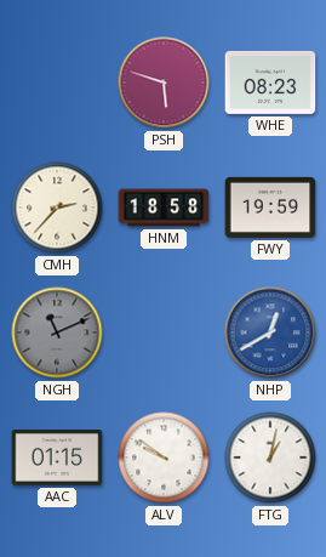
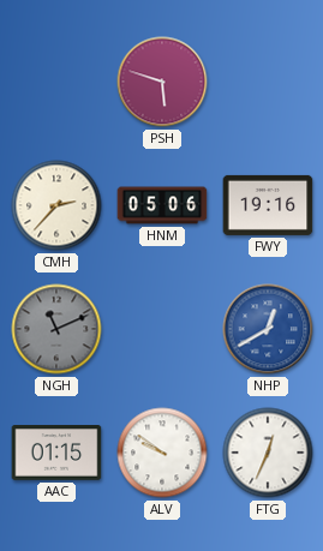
WHE: 08:23 -> none (270, 83)
HNM: 18:58 -> 05:06 (162, 205)
FWY: 19:59 -> 19:16 (268, 205)
FTG: 1:02 -> 12:34 (268, 453)
